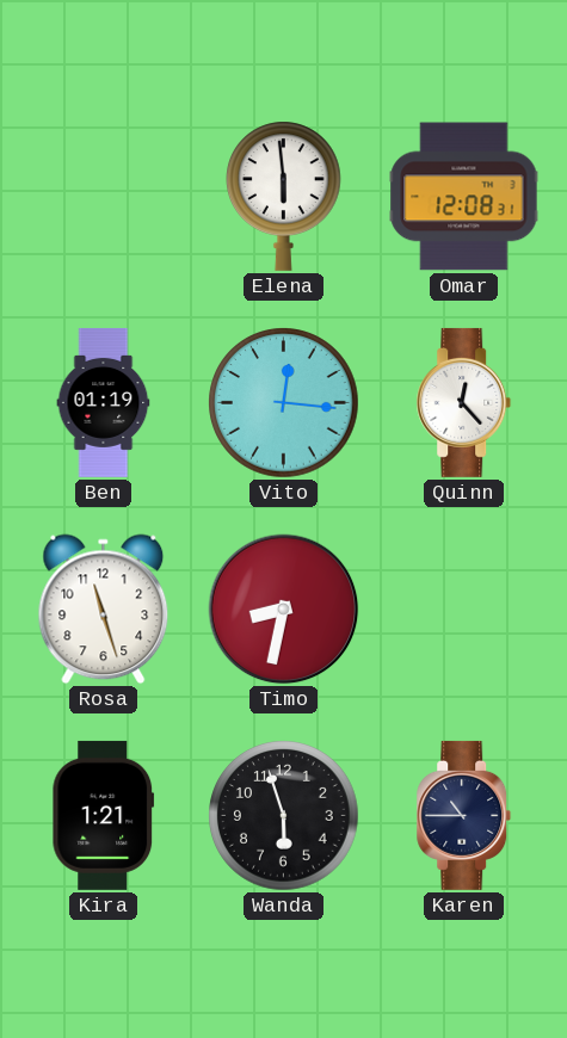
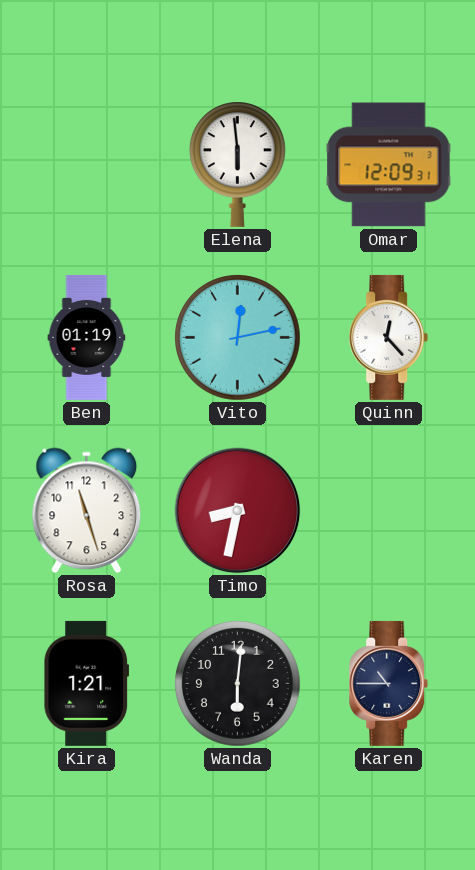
Omar: 12:08 -> 12:09 (389, 165)
Vito: 12:16 -> 12:13 (238, 338)
Wanda: 5:57 -> 6:01 (238, 684)
